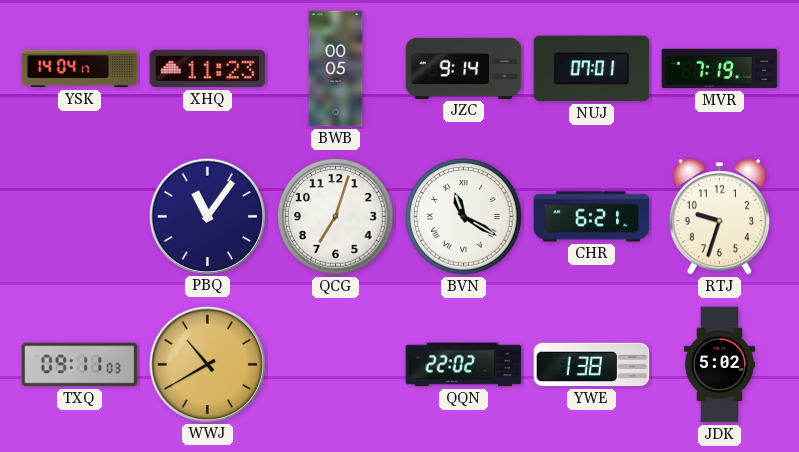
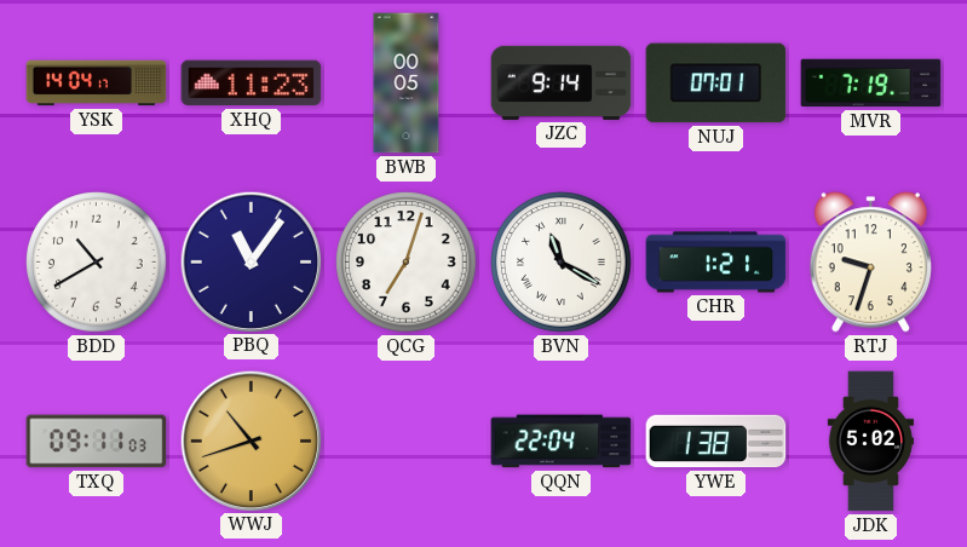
BDD: none -> 10:40 (97, 263)
CHR: 6:21 -> 1:21 (716, 263)
WWJ: 10:40 -> 10:42 (251, 441)
QQN: 22:02 -> 22:04 (562, 442)
